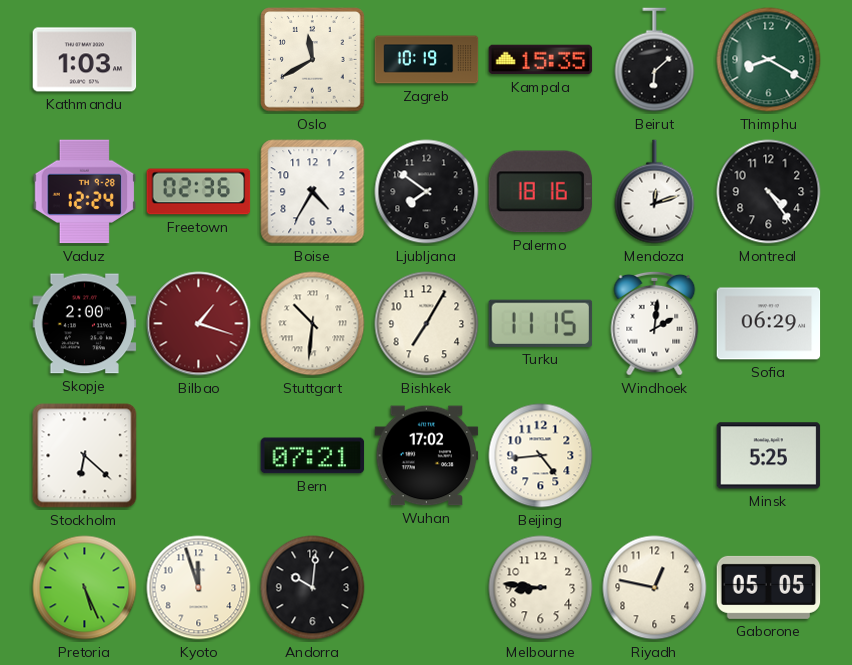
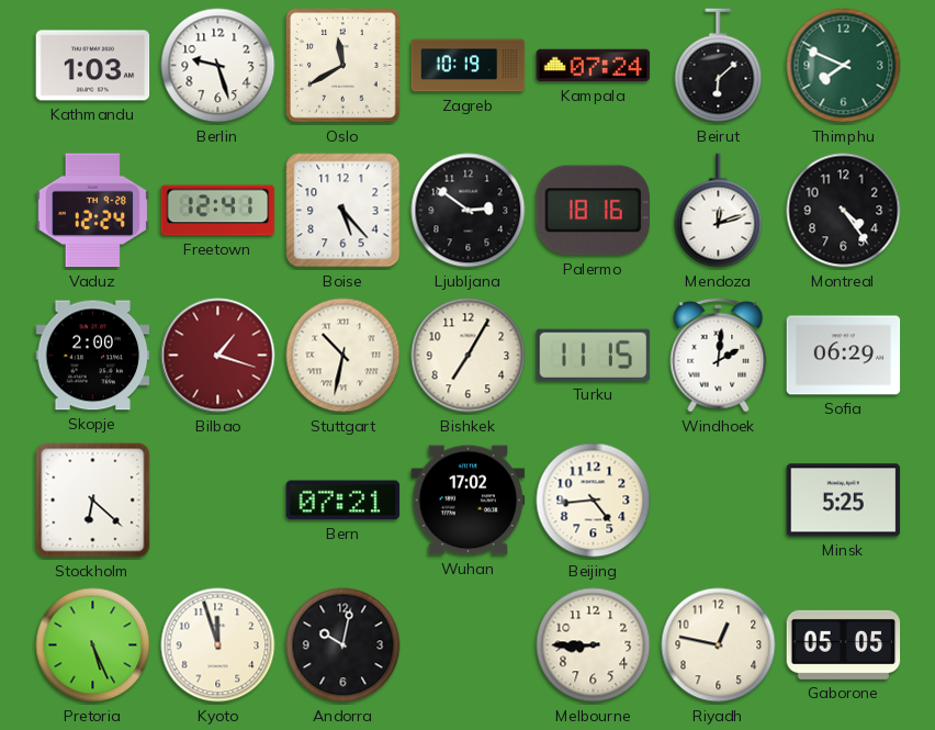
Berlin: none -> 9:27 (218, 66)
Kampala: 15:35 -> 07:24 (594, 66)
Thimphu: 8:20 -> 7:49 (844, 66)
Freetown: 02:36 -> 12:41 (218, 211)
Boise: 4:35 -> 5:23 (343, 211)
Ljubljana: 7:51 -> 2:51 (469, 211)
Stuttgart: 10:31 -> 10:32 (343, 356)
Andorra: 10:01 -> 10:02 (343, 645)
Melbourne: 8:46 -> 8:45 (594, 645)
